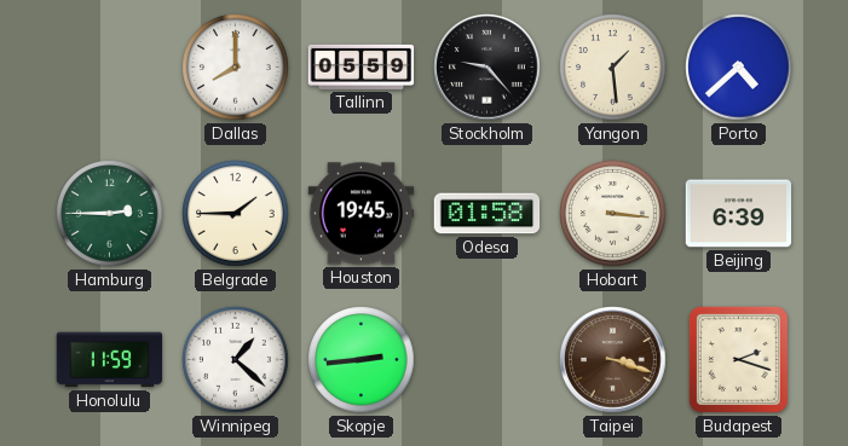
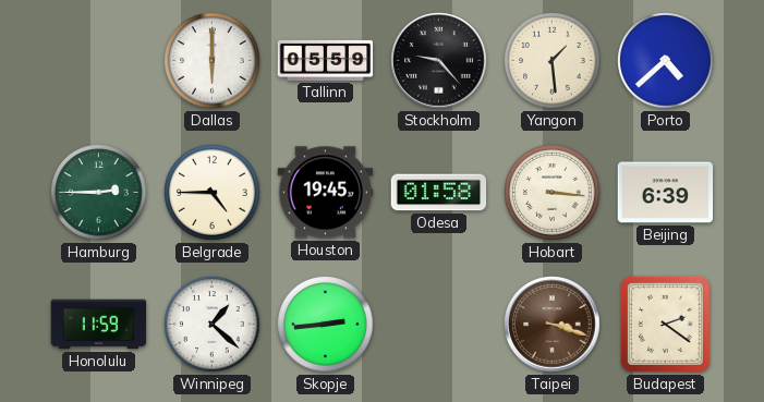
Dallas: 8:00 -> 6:00 (213, 61)
Belgrade: 1:45 -> 4:45 (213, 193)
Budapest: 2:18 -> 2:21 (665, 324)
